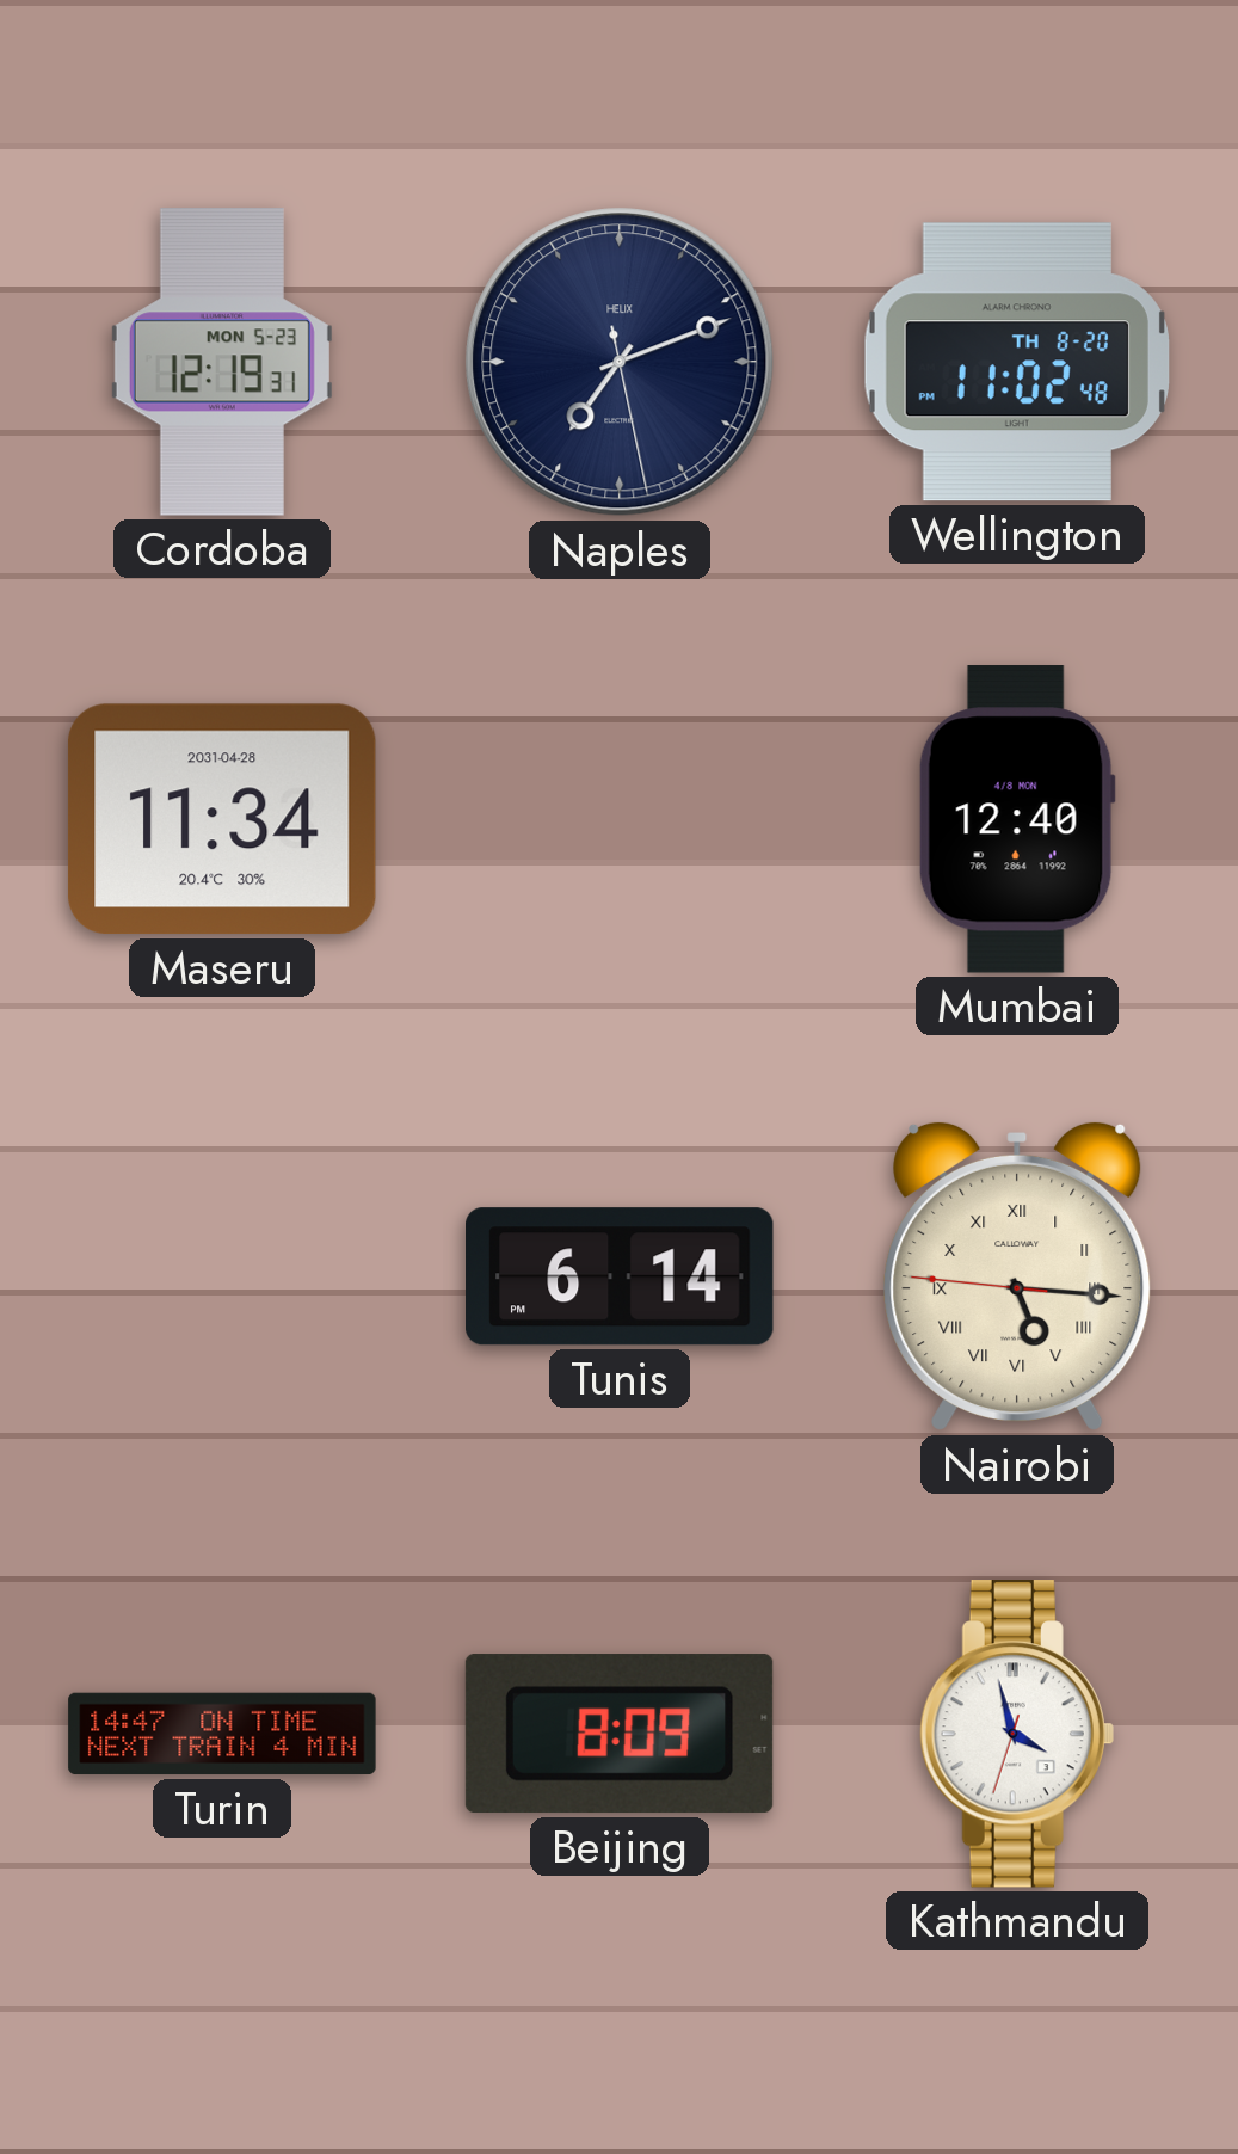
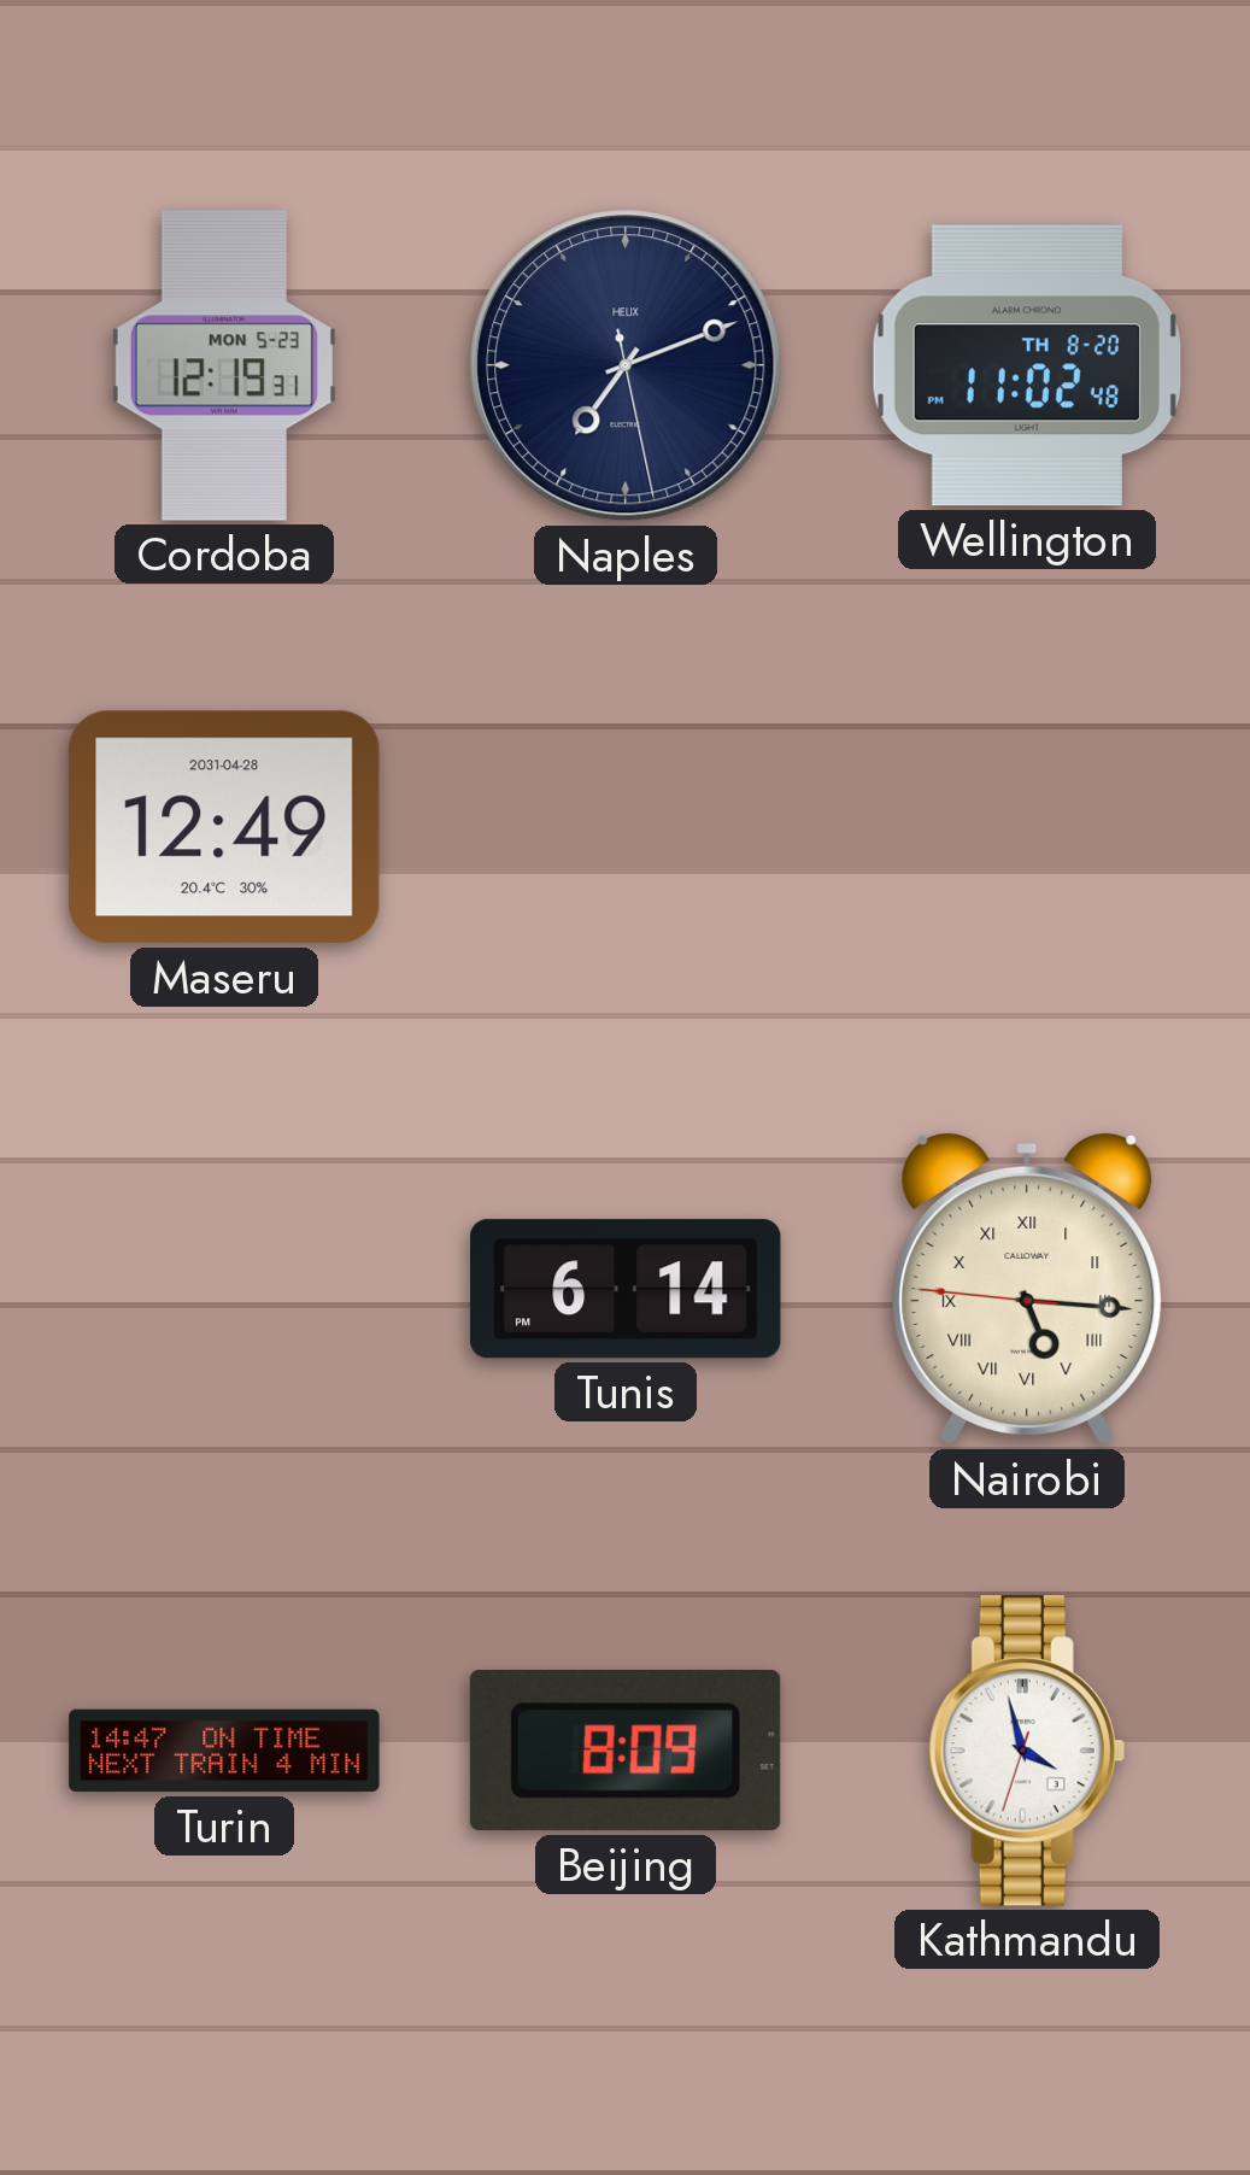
Maseru: 11:34 -> 12:49 (224, 827)
Mumbai: 12:40 -> none (1017, 819)
